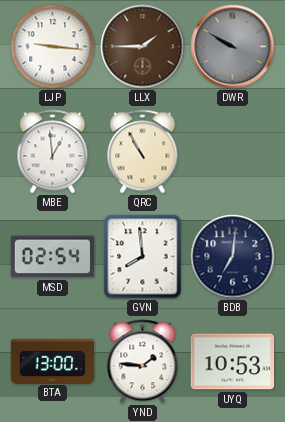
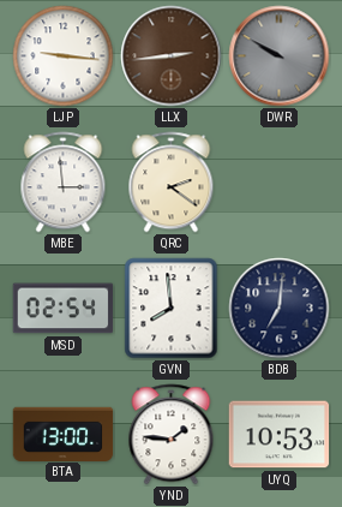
LLX: 1:45 -> 2:44 (172, 56)
MBE: 12:59 -> 2:59 (64, 183)
QRC: 10:55 -> 2:21 (172, 183)
